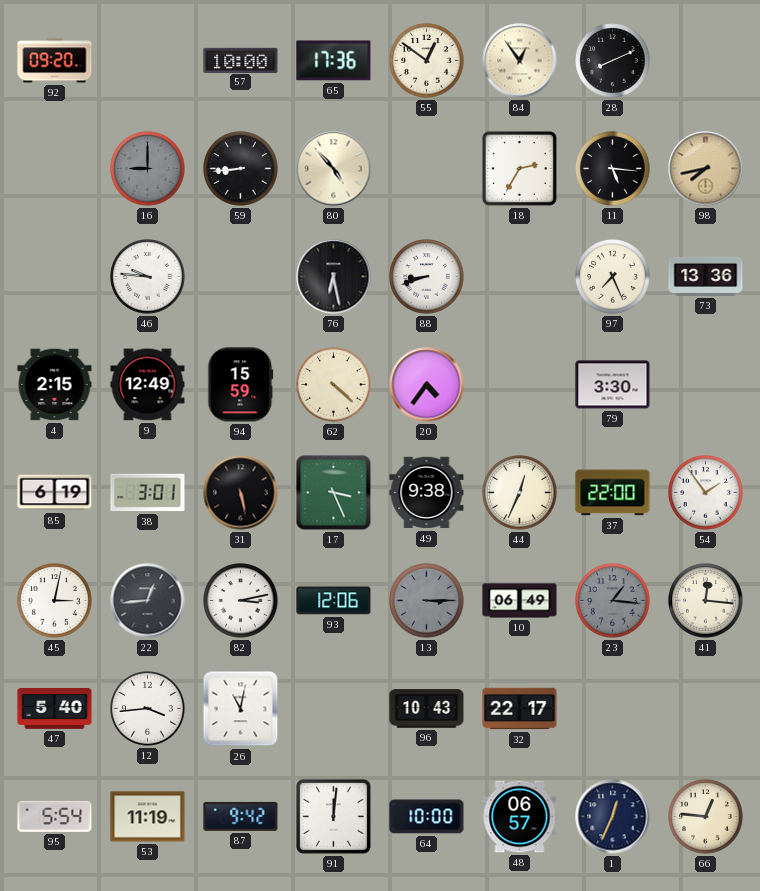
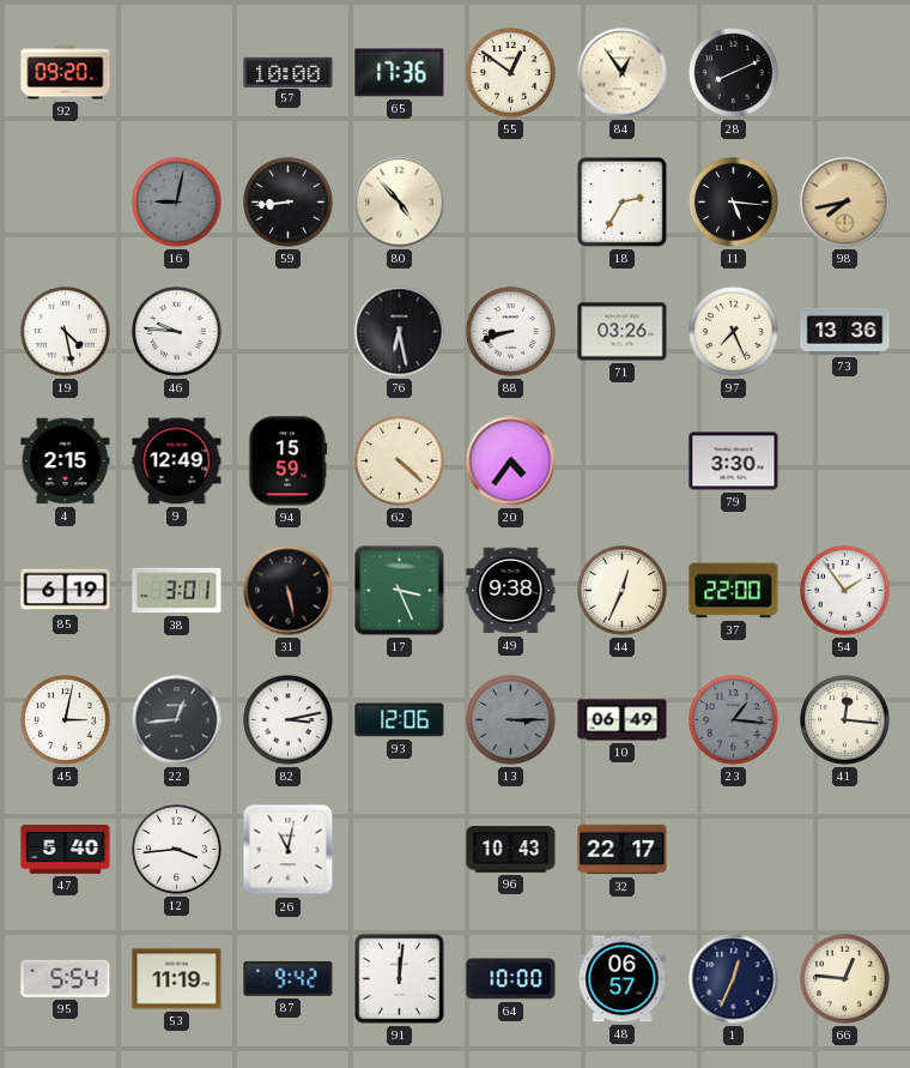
16: 9:00 -> 9:02 (177, 203)
19: none -> 4:28 (66, 332)
71: none -> 03:26 (623, 332)
